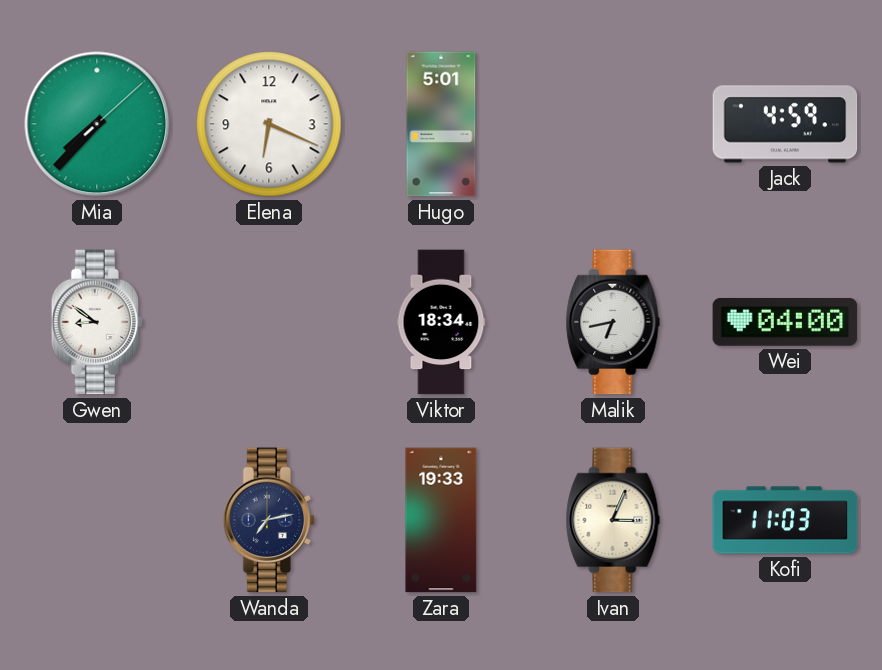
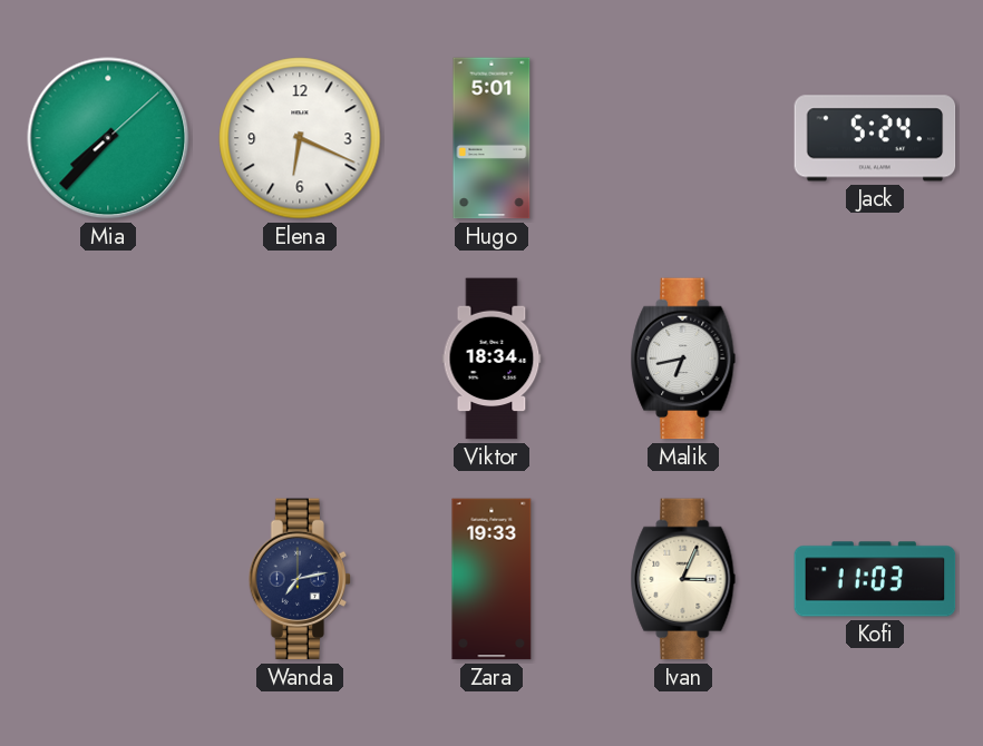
Jack: 4:59 -> 5:24 (875, 138)
Gwen: 8:51 -> none (97, 322)
Wei: 04:00 -> none (785, 322)
